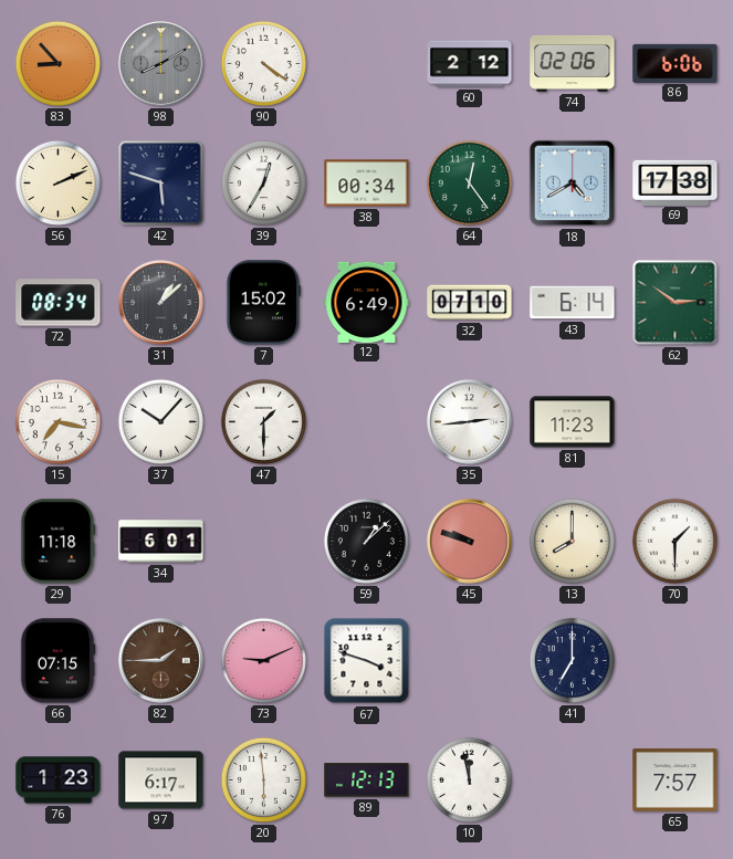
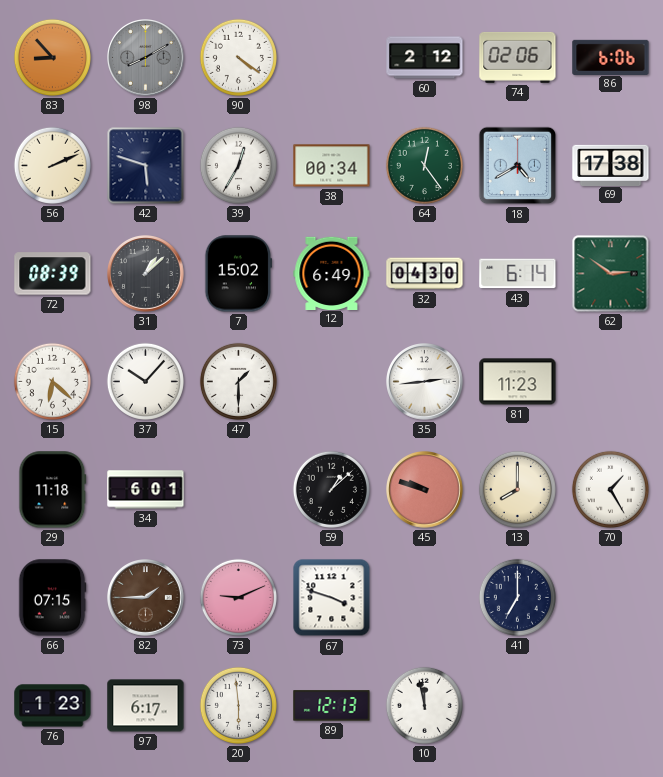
72: 08:34 -> 08:39 (53, 274)
32: 07:10 -> 04:30 (425, 274)
15: 7:17 -> 6:22 (52, 381)
70: 1:30 -> 1:25 (610, 489)
65: 7:57 -> none (676, 779)
